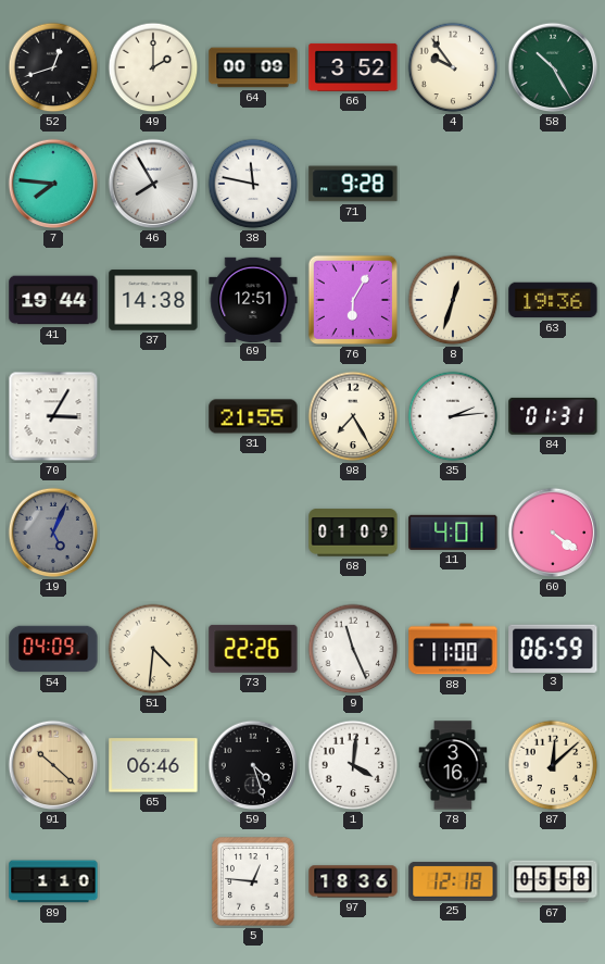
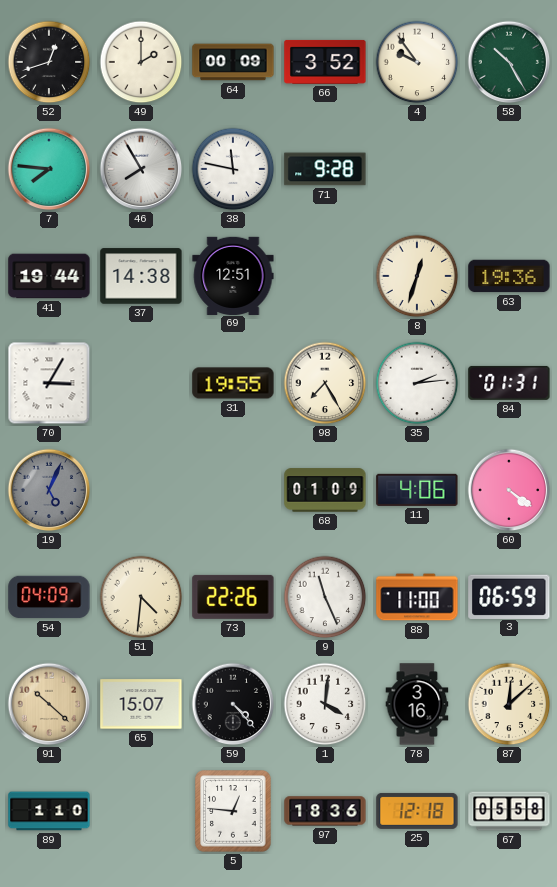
76: 6:05 -> none (353, 300)
31: 21:55 -> 19:55 (233, 383)
11: 4:01 -> 4:06 (417, 490)
65: 06:46 -> 15:07 (141, 704)
59: 4:27 -> 4:23 (233, 704)
